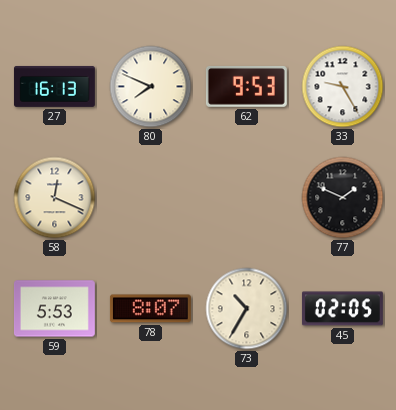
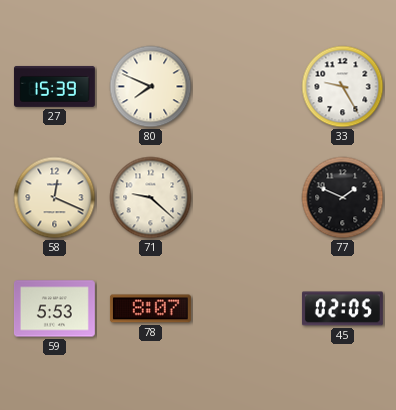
27: 16:13 -> 15:39 (54, 86)
62: 9:53 -> none (246, 86)
71: none -> 9:22 (151, 198)
73: 10:35 -> none (247, 309)
